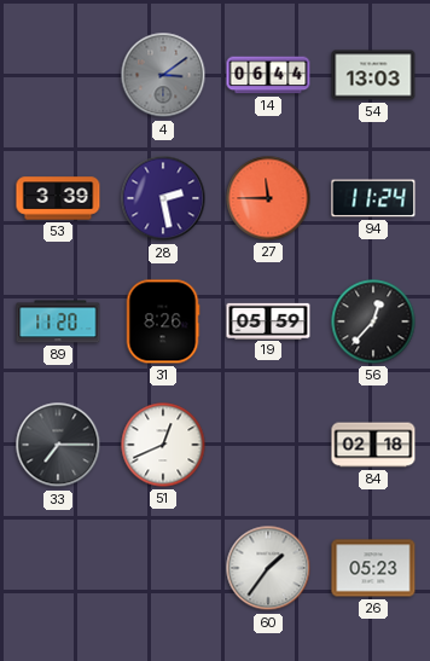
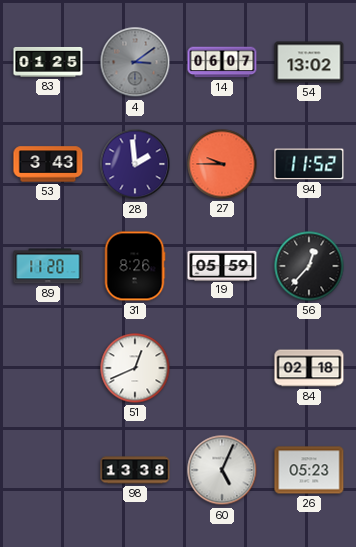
83: none -> 01:25 (48, 62)
14: 06:44 -> 06:07 (222, 62)
54: 13:03 -> 13:02 (309, 62)
53: 3:39 -> 3:43 (48, 164)
28: 2:28 -> 1:59 (135, 164)
27: 11:45 -> 9:45 (222, 164)
94: 11:24 -> 11:52 (309, 164)
33: 7:15 -> none (58, 445)
98: none -> 13:38 (135, 470)
60: 1:36 -> 5:04 (222, 470)
